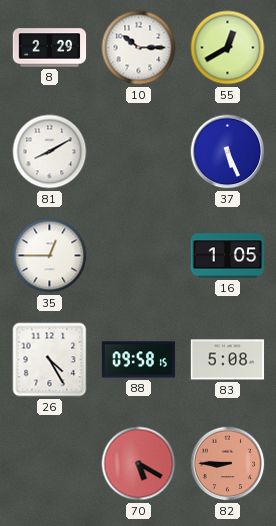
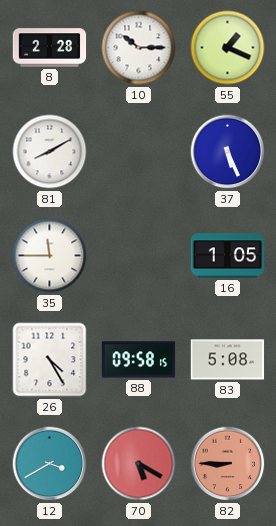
8: 2:29 -> 2:28 (50, 48)
55: 12:40 -> 1:19 (228, 48)
35: 12:45 -> 11:45 (50, 256)
12: none -> 3:40 (50, 464)
